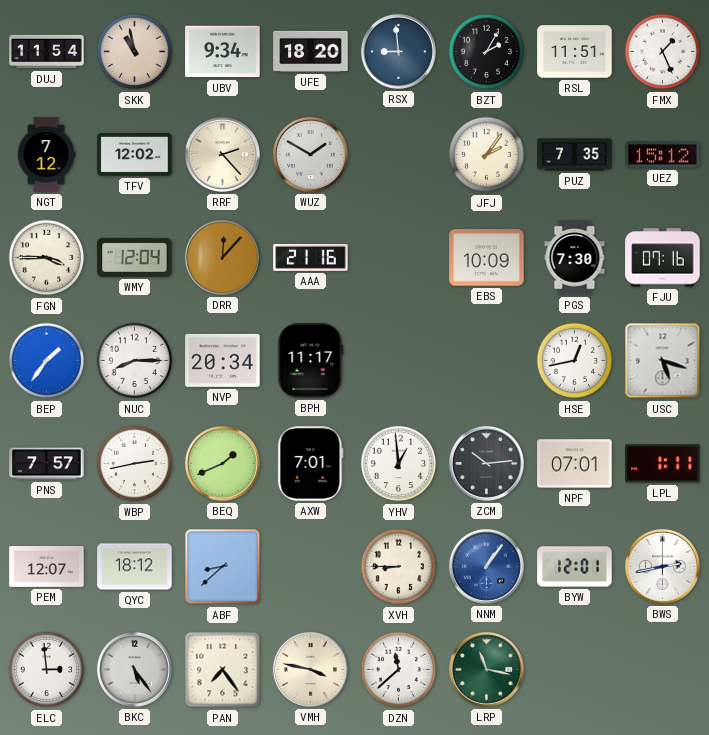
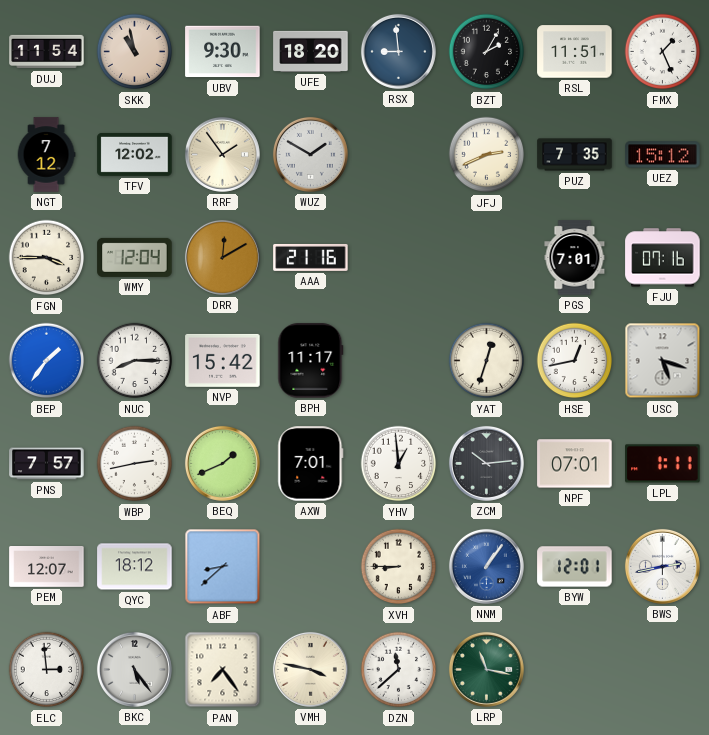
UBV: 9:34 -> 9:30 (223, 52)
RRF: 2:23 -> 1:54 (222, 154)
JFJ: 2:06 -> 2:41 (487, 155)
DRR: 12:07 -> 12:10 (222, 257)
EBS: 10:09 -> none (487, 258)
PGS: 7:30 -> 7:01 (575, 258)
NVP: 20:34 -> 15:42 (223, 360)
YAT: none -> 12:33 (487, 361)
